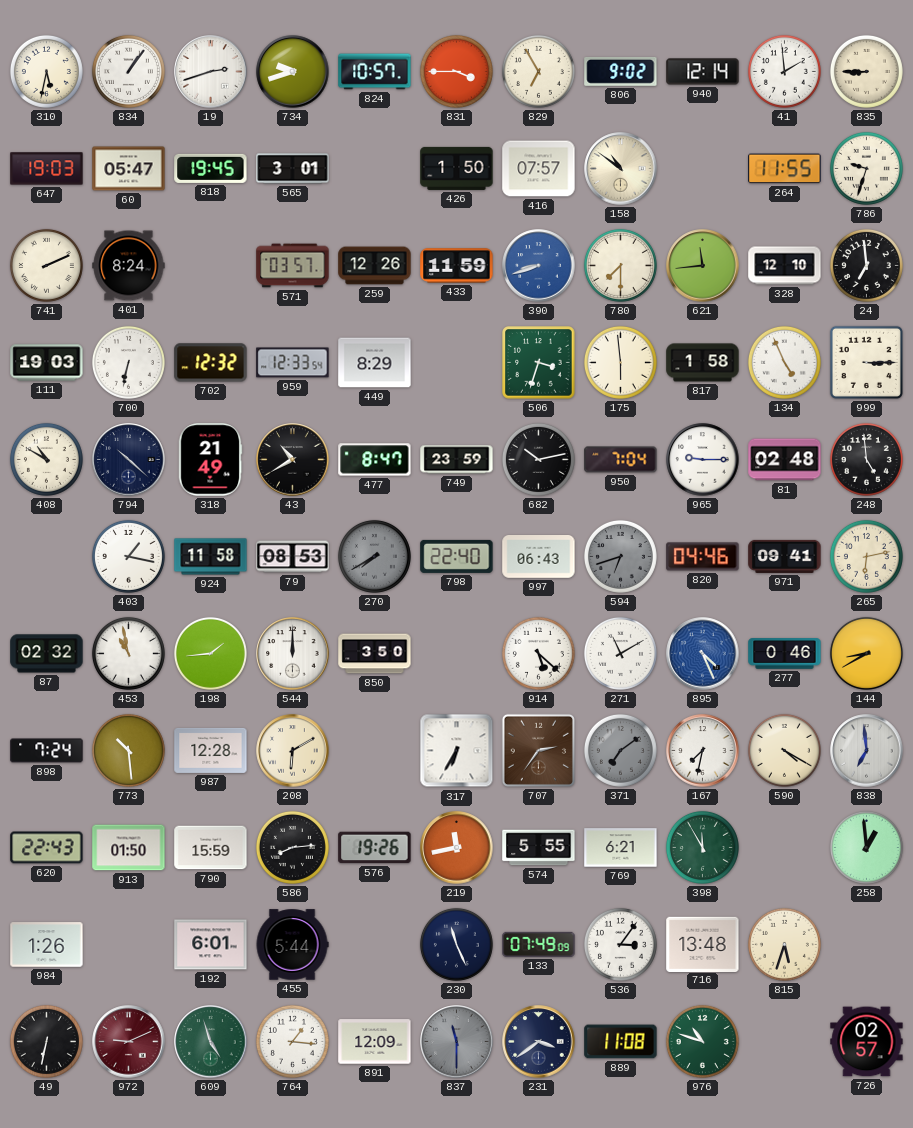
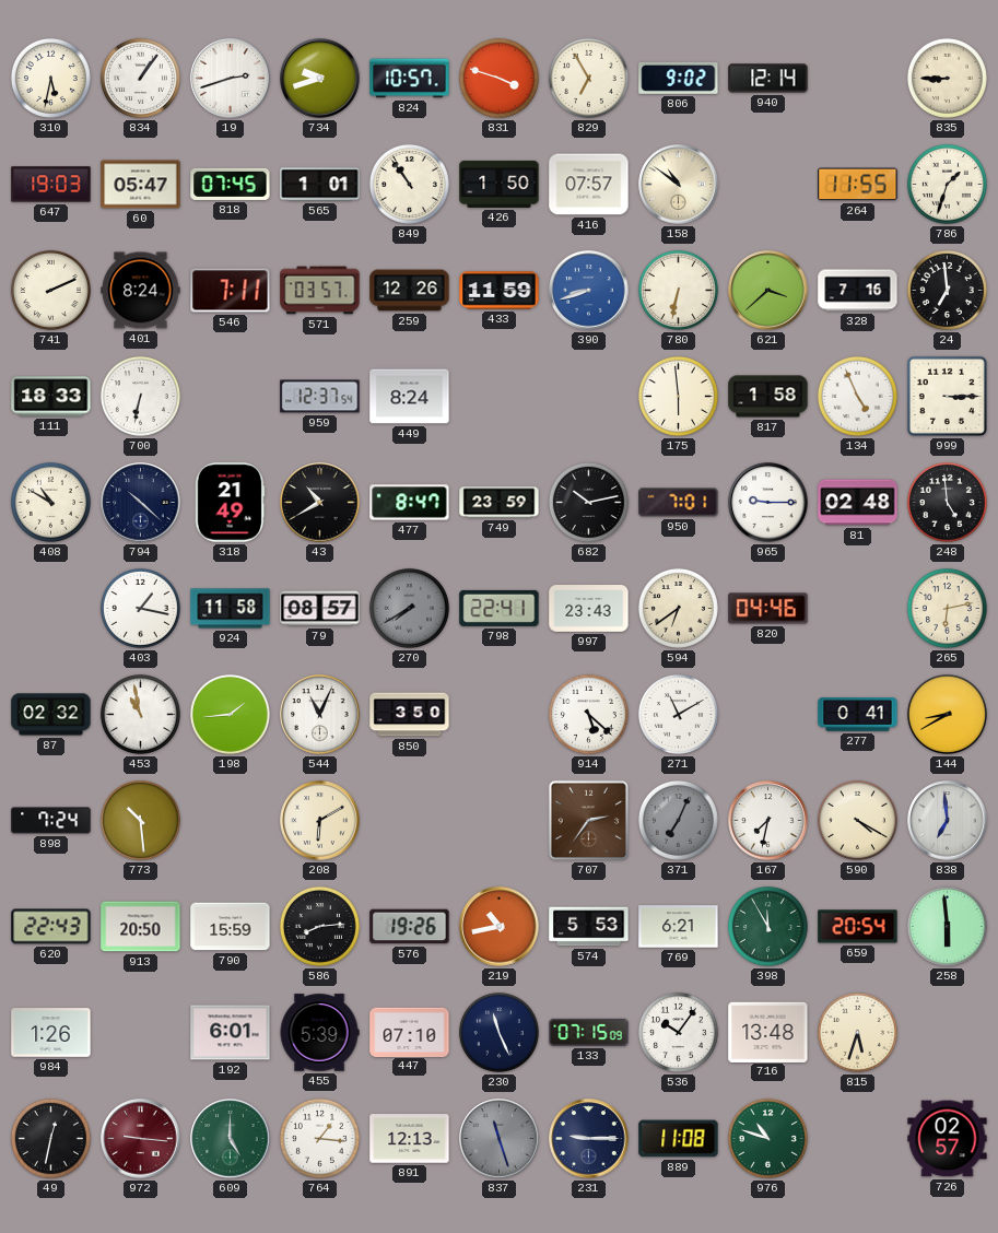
831: 3:45 -> 3:48 (498, 78)
41: 1:59 -> none (784, 71)
818: 19:45 -> 07:45 (231, 184)
565: 3:01 -> 1:01 (320, 185)
849: none -> 10:54 (409, 184)
786: 9:33 -> 1:33 (947, 184)
546: none -> 7:11 (231, 291)
780: 7:30 -> 6:32 (678, 290)
621: 11:44 -> 3:38 (768, 291)
328: 12:10 -> 7:16 (858, 291)
111: 19:03 -> 18:33 (51, 397)
702: 12:32 -> none (211, 363)
959: 12:33 -> 12:37 (320, 397)
449: 8:29 -> 8:24 (410, 397)
506: 3:33 -> none (539, 363)
950: 7:04 -> 7:01 (679, 503)
79: 08:53 -> 08:57 (320, 609)
798: 22:40 -> 22:41 (500, 608)
997: 06:43 -> 23:43 (589, 609)
594: 6:42 -> 6:39 (678, 608)
594 dial: grey -> cream (678, 608)
971: 09:41 -> none (785, 556)
544: 12:00 -> 11:04 (320, 715)
895: 4:26 -> none (703, 654)
277: 0:46 -> 0:41 (858, 715)
987: 12:28 -> none (211, 750)
317: 6:35 -> none (457, 751)
371: 7:09 -> 7:04 (678, 820)
913: 01:50 -> 20:50 (141, 927)
219: 11:43 -> 10:43 (500, 927)
574: 5:55 -> 5:53 (589, 927)
659: none -> 20:54 (858, 927)
258: 12:59 -> 5:59 (947, 926)
455: 5:44 -> 5:39 (319, 1033)
447: none -> 07:10 (410, 1032)
133: 07:49 -> 07:15 (589, 1032)
536: 3:06 -> 10:06 (678, 1032)
49: 6:32 -> 12:32 (50, 1138)
972: 9:11 -> 9:16 (141, 1139)
609: 4:57 -> 5:00 (231, 1139)
891: 12:09 -> 12:13 (410, 1139)
837: 11:30 -> 11:27 (500, 1139)
231: 3:39 -> 9:15 (589, 1139)
